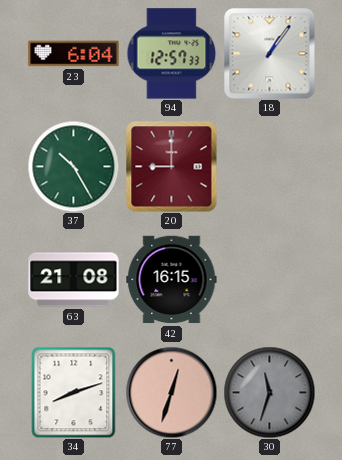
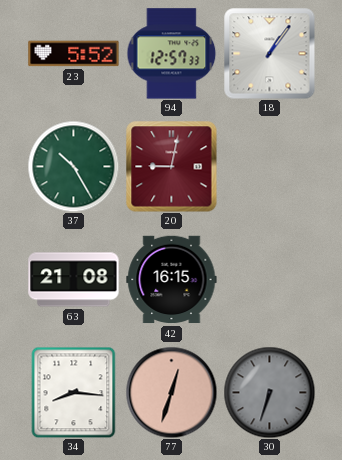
23: 6:04 -> 5:52 (74, 54)
20: 9:00 -> 9:02 (171, 166)
34: 8:12 -> 8:16 (74, 392)
30: 11:33 -> 6:33 (269, 392)
